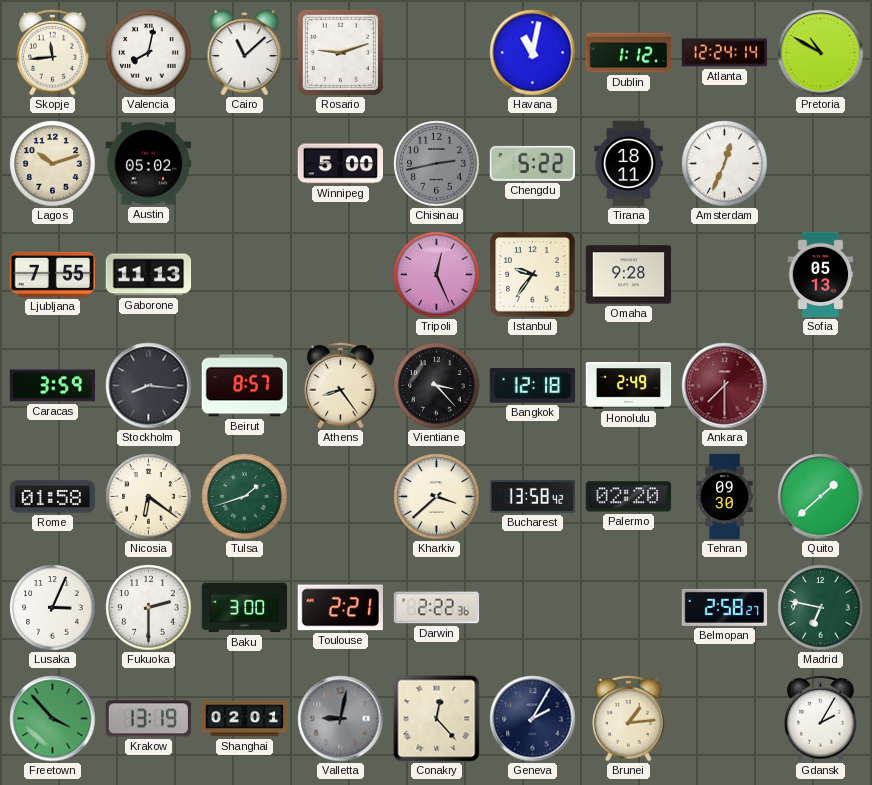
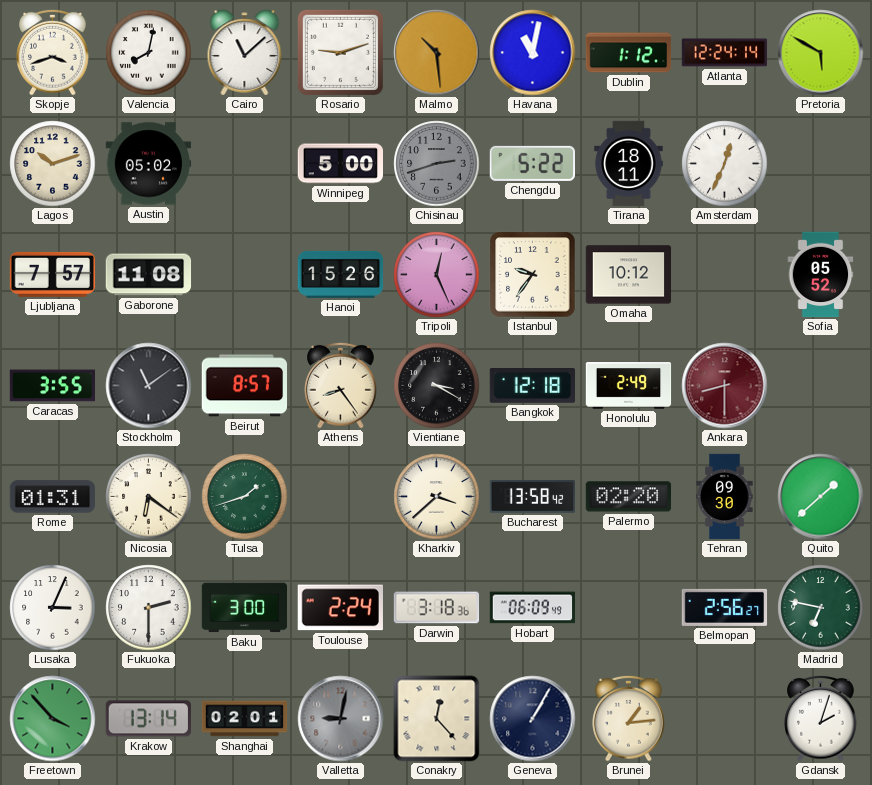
Skopje: 11:44 -> 3:42 (53, 52)
Malmo: none -> 10:29 (437, 53)
Pretoria: 10:50 -> 5:50 (821, 53)
Chisinau: 2:43 -> 2:42 (437, 164)
Ljubljana: 7:55 -> 7:57 (53, 274)
Gaborone: 11:13 -> 11:08 (149, 275)
Hanoi: none -> 15:26 (341, 274)
Omaha: 9:28 -> 10:12 (629, 275)
Sofia: 05:13 -> 05:52 (821, 275)
Caracas: 3:59 -> 3:55 (53, 386)
Stockholm: 8:16 -> 11:09 (149, 386)
Vientiane: 3:23 -> 3:20 (437, 386)
Ankara: 7:30 -> 8:30 (725, 386)
Rome: 01:58 -> 01:31 (53, 497)
Toulouse: 2:21 -> 2:24 (340, 608)
Darwin: 2:22 -> 3:18 (437, 608)
Hobart: none -> 06:09 (533, 608)
Belmopan: 2:58 -> 2:56 (725, 607)
Krakow: 13:19 -> 13:14 (148, 719)
Geneva: 2:05 -> 1:05 (533, 719)
Gdansk: 2:05 -> 2:03 (821, 718)
